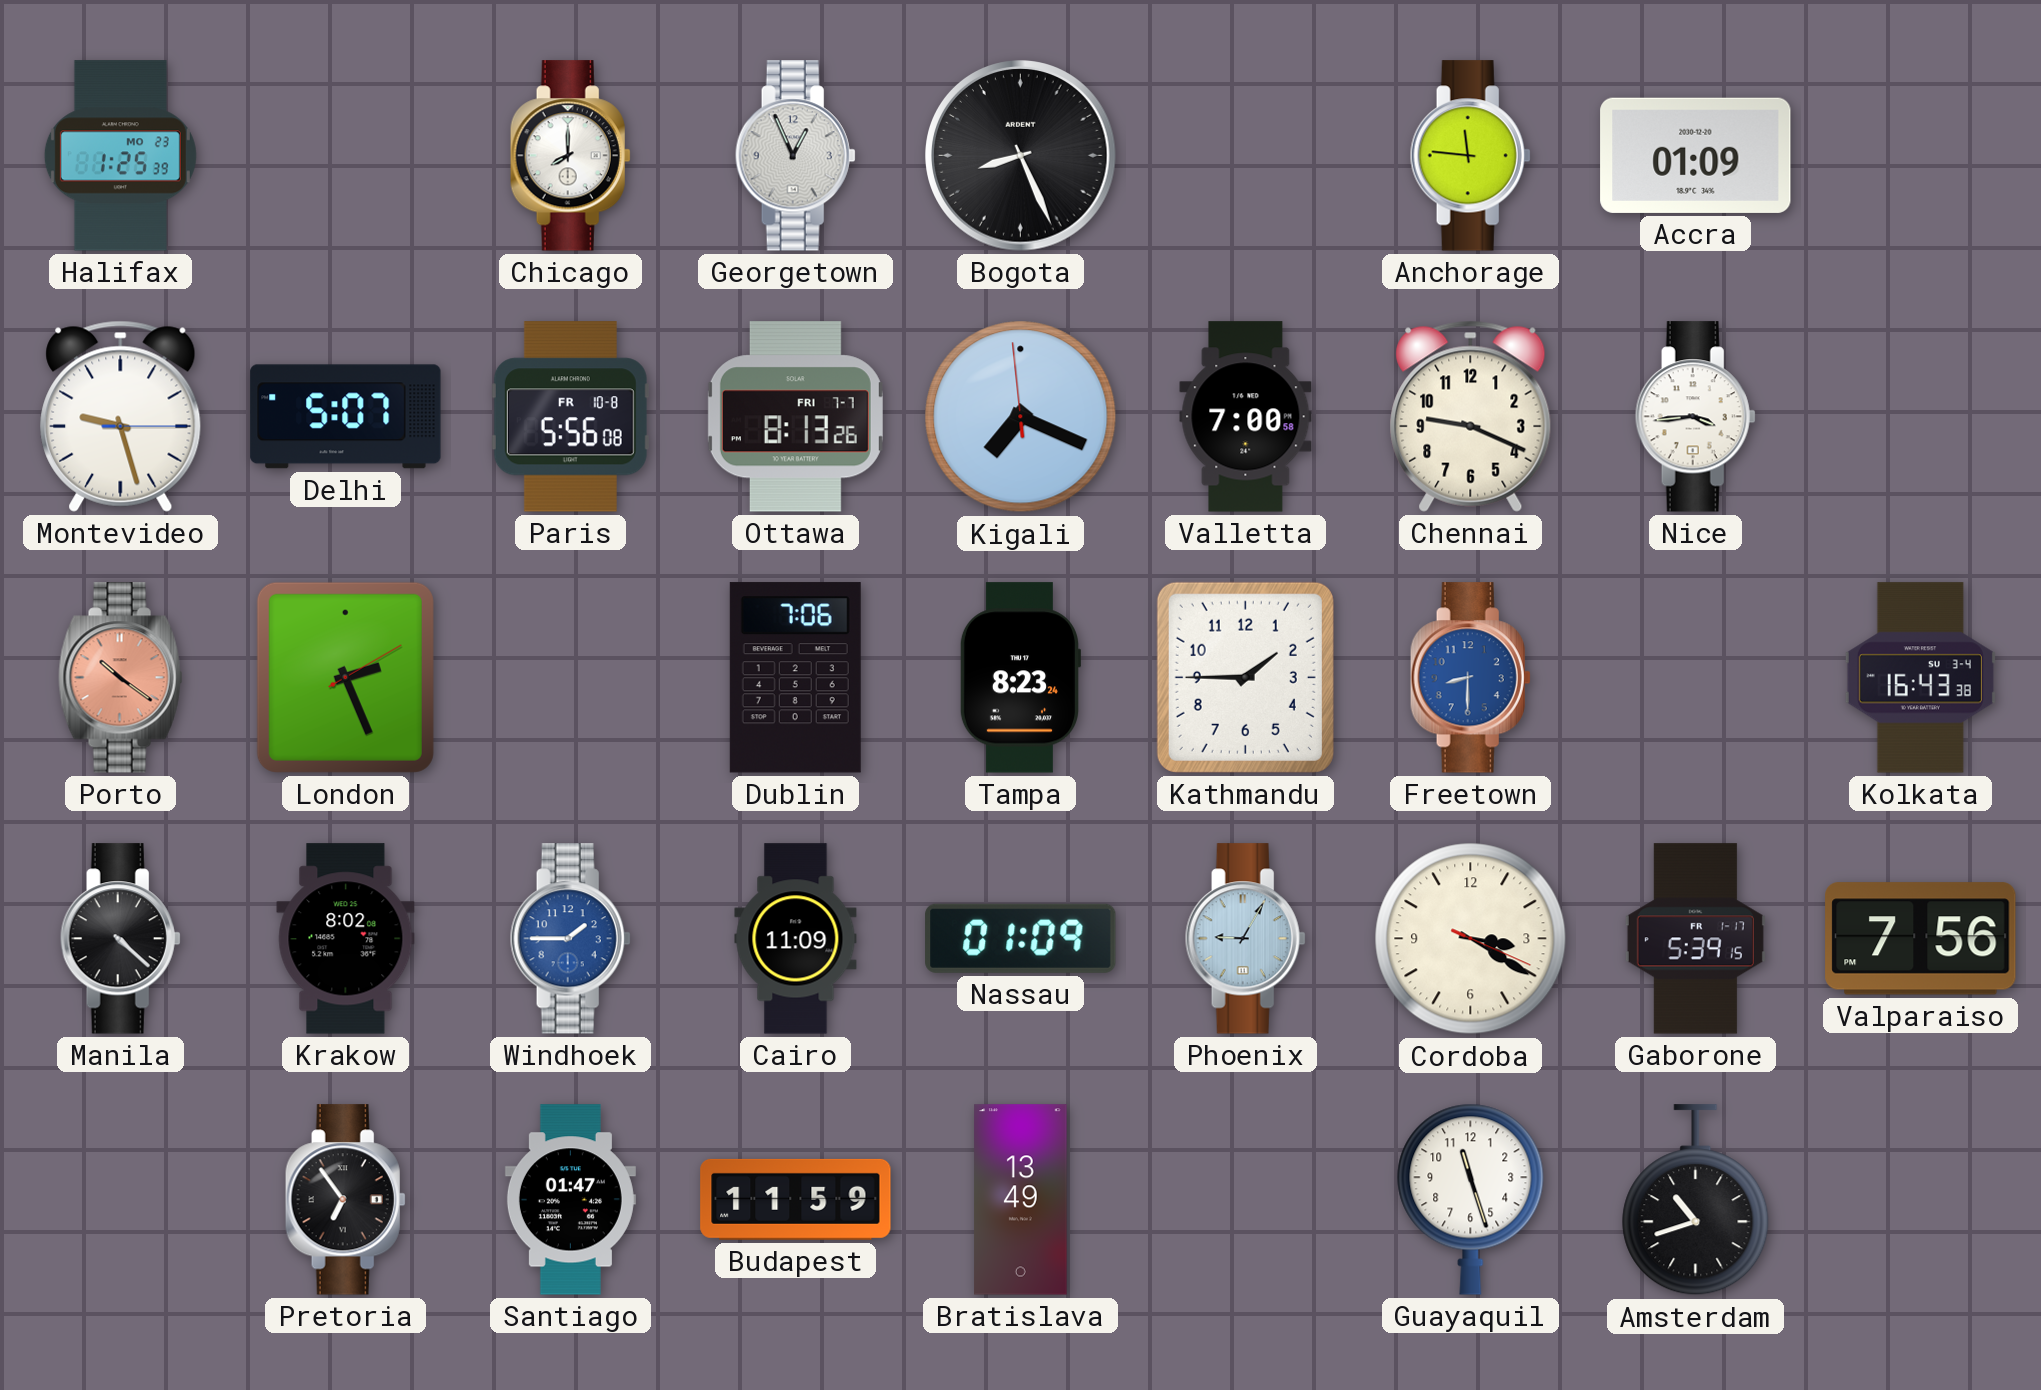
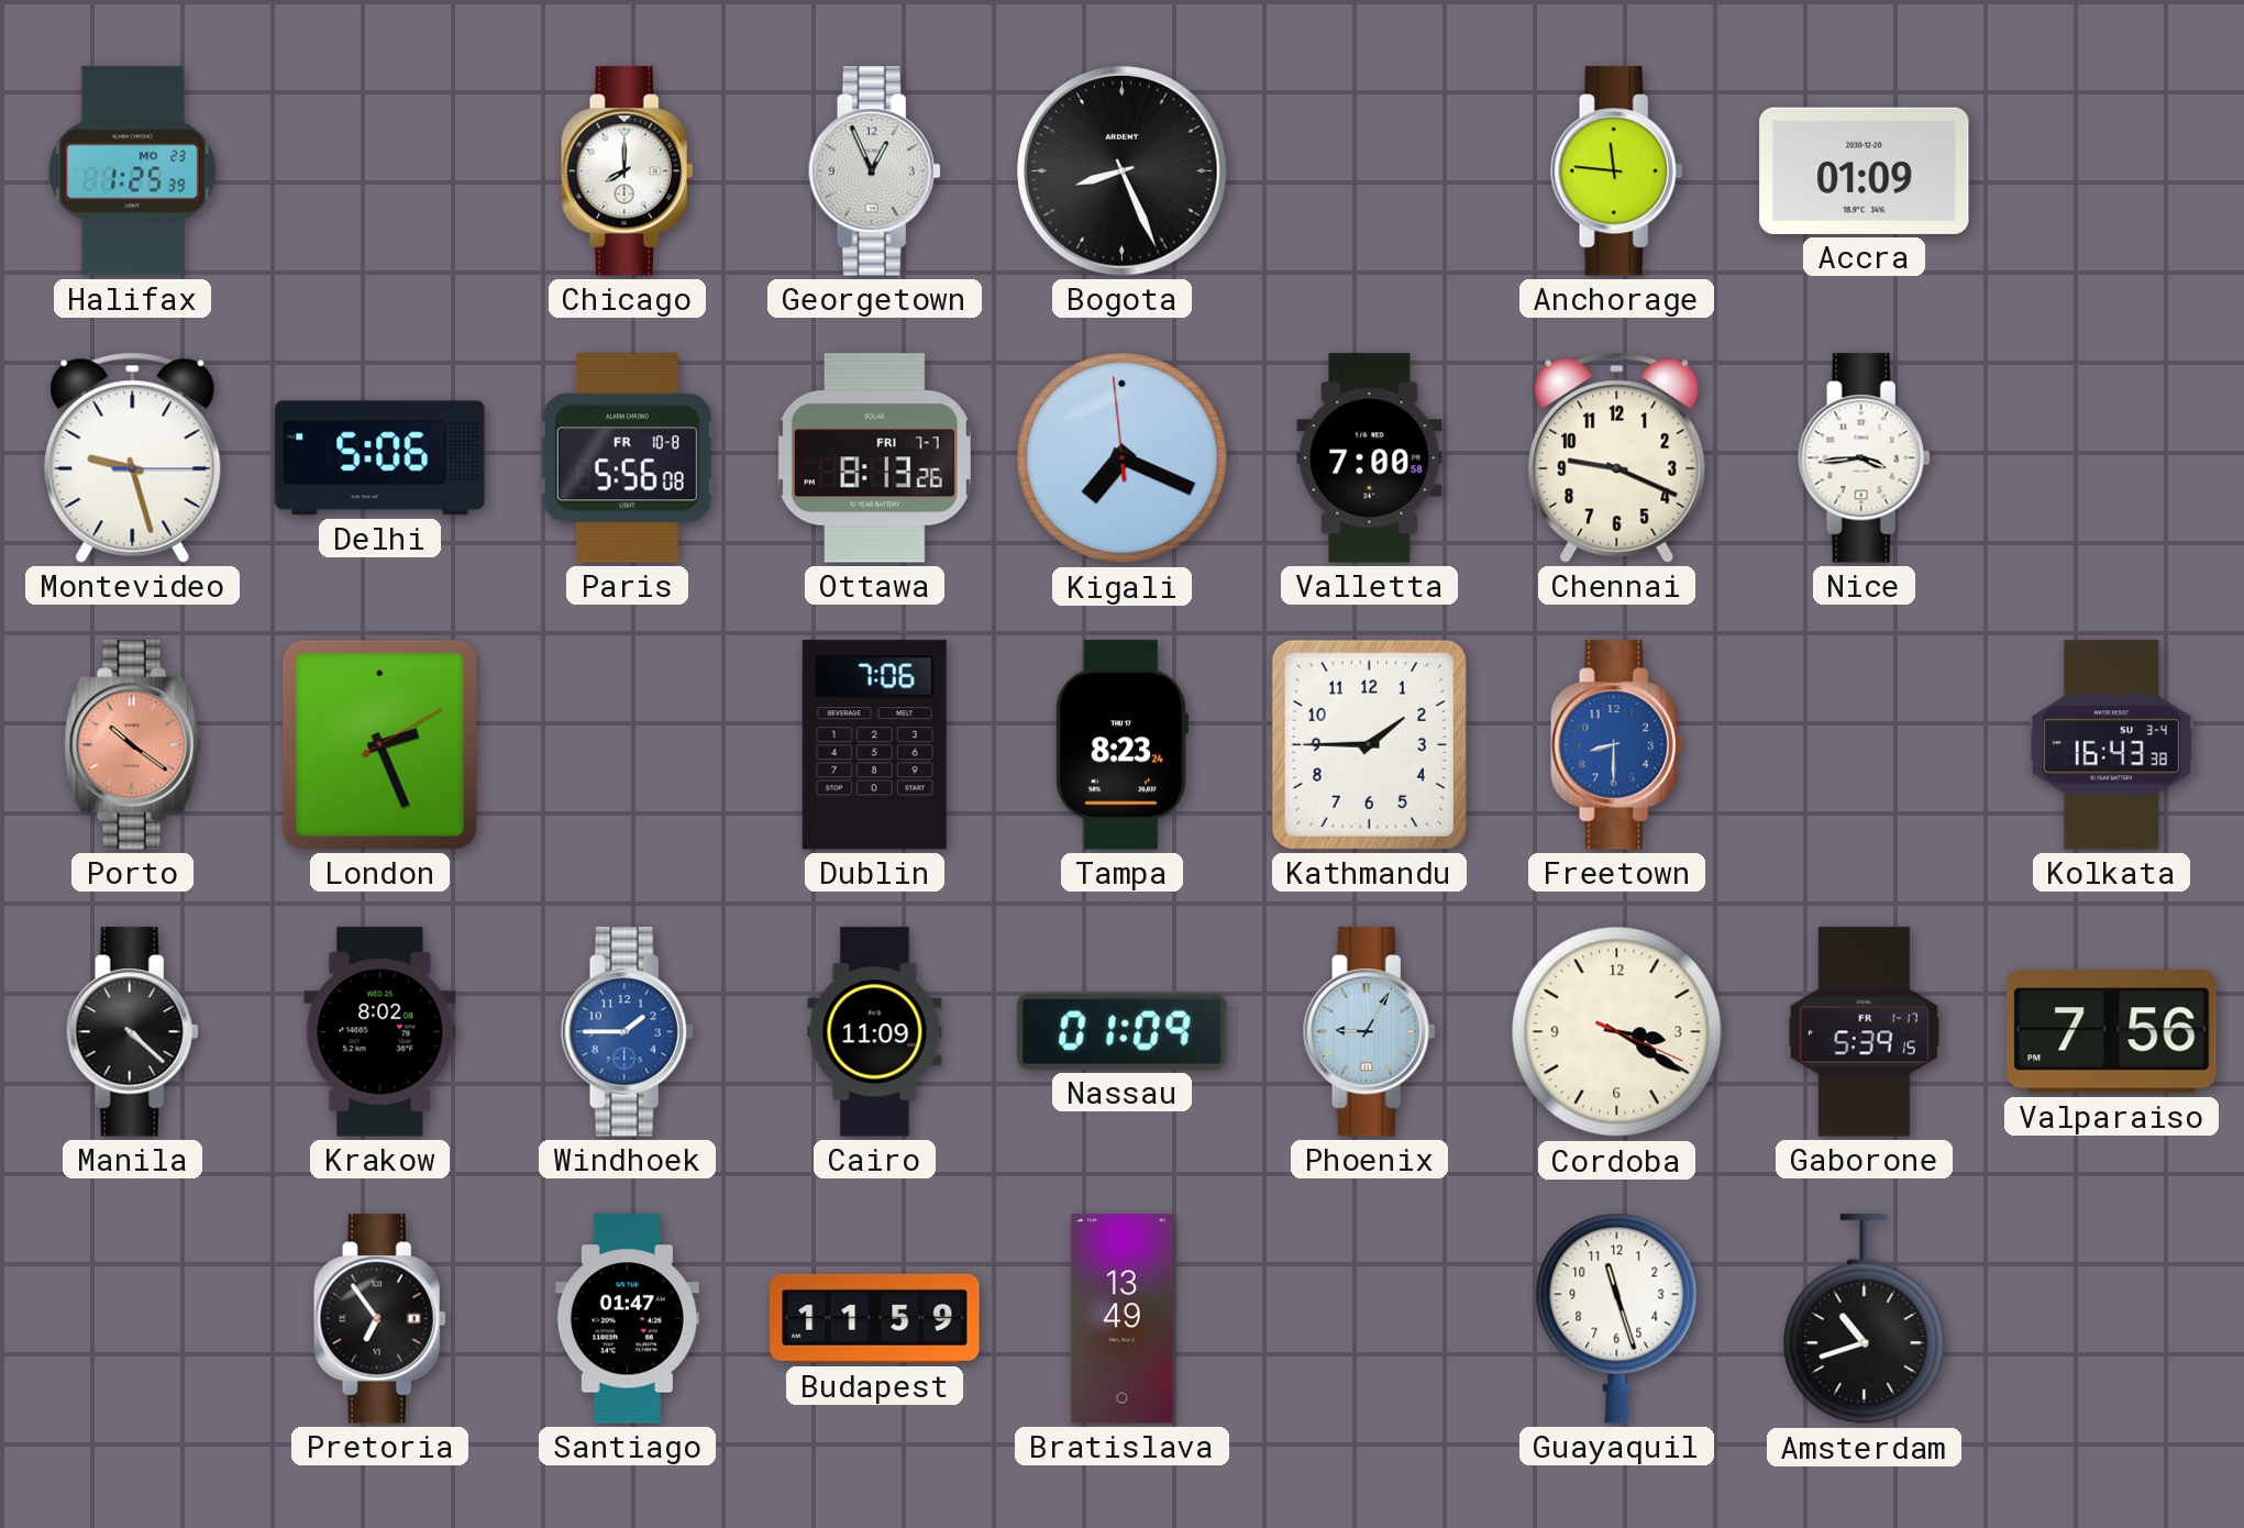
Delhi: 5:07 -> 5:06 (380, 458)
